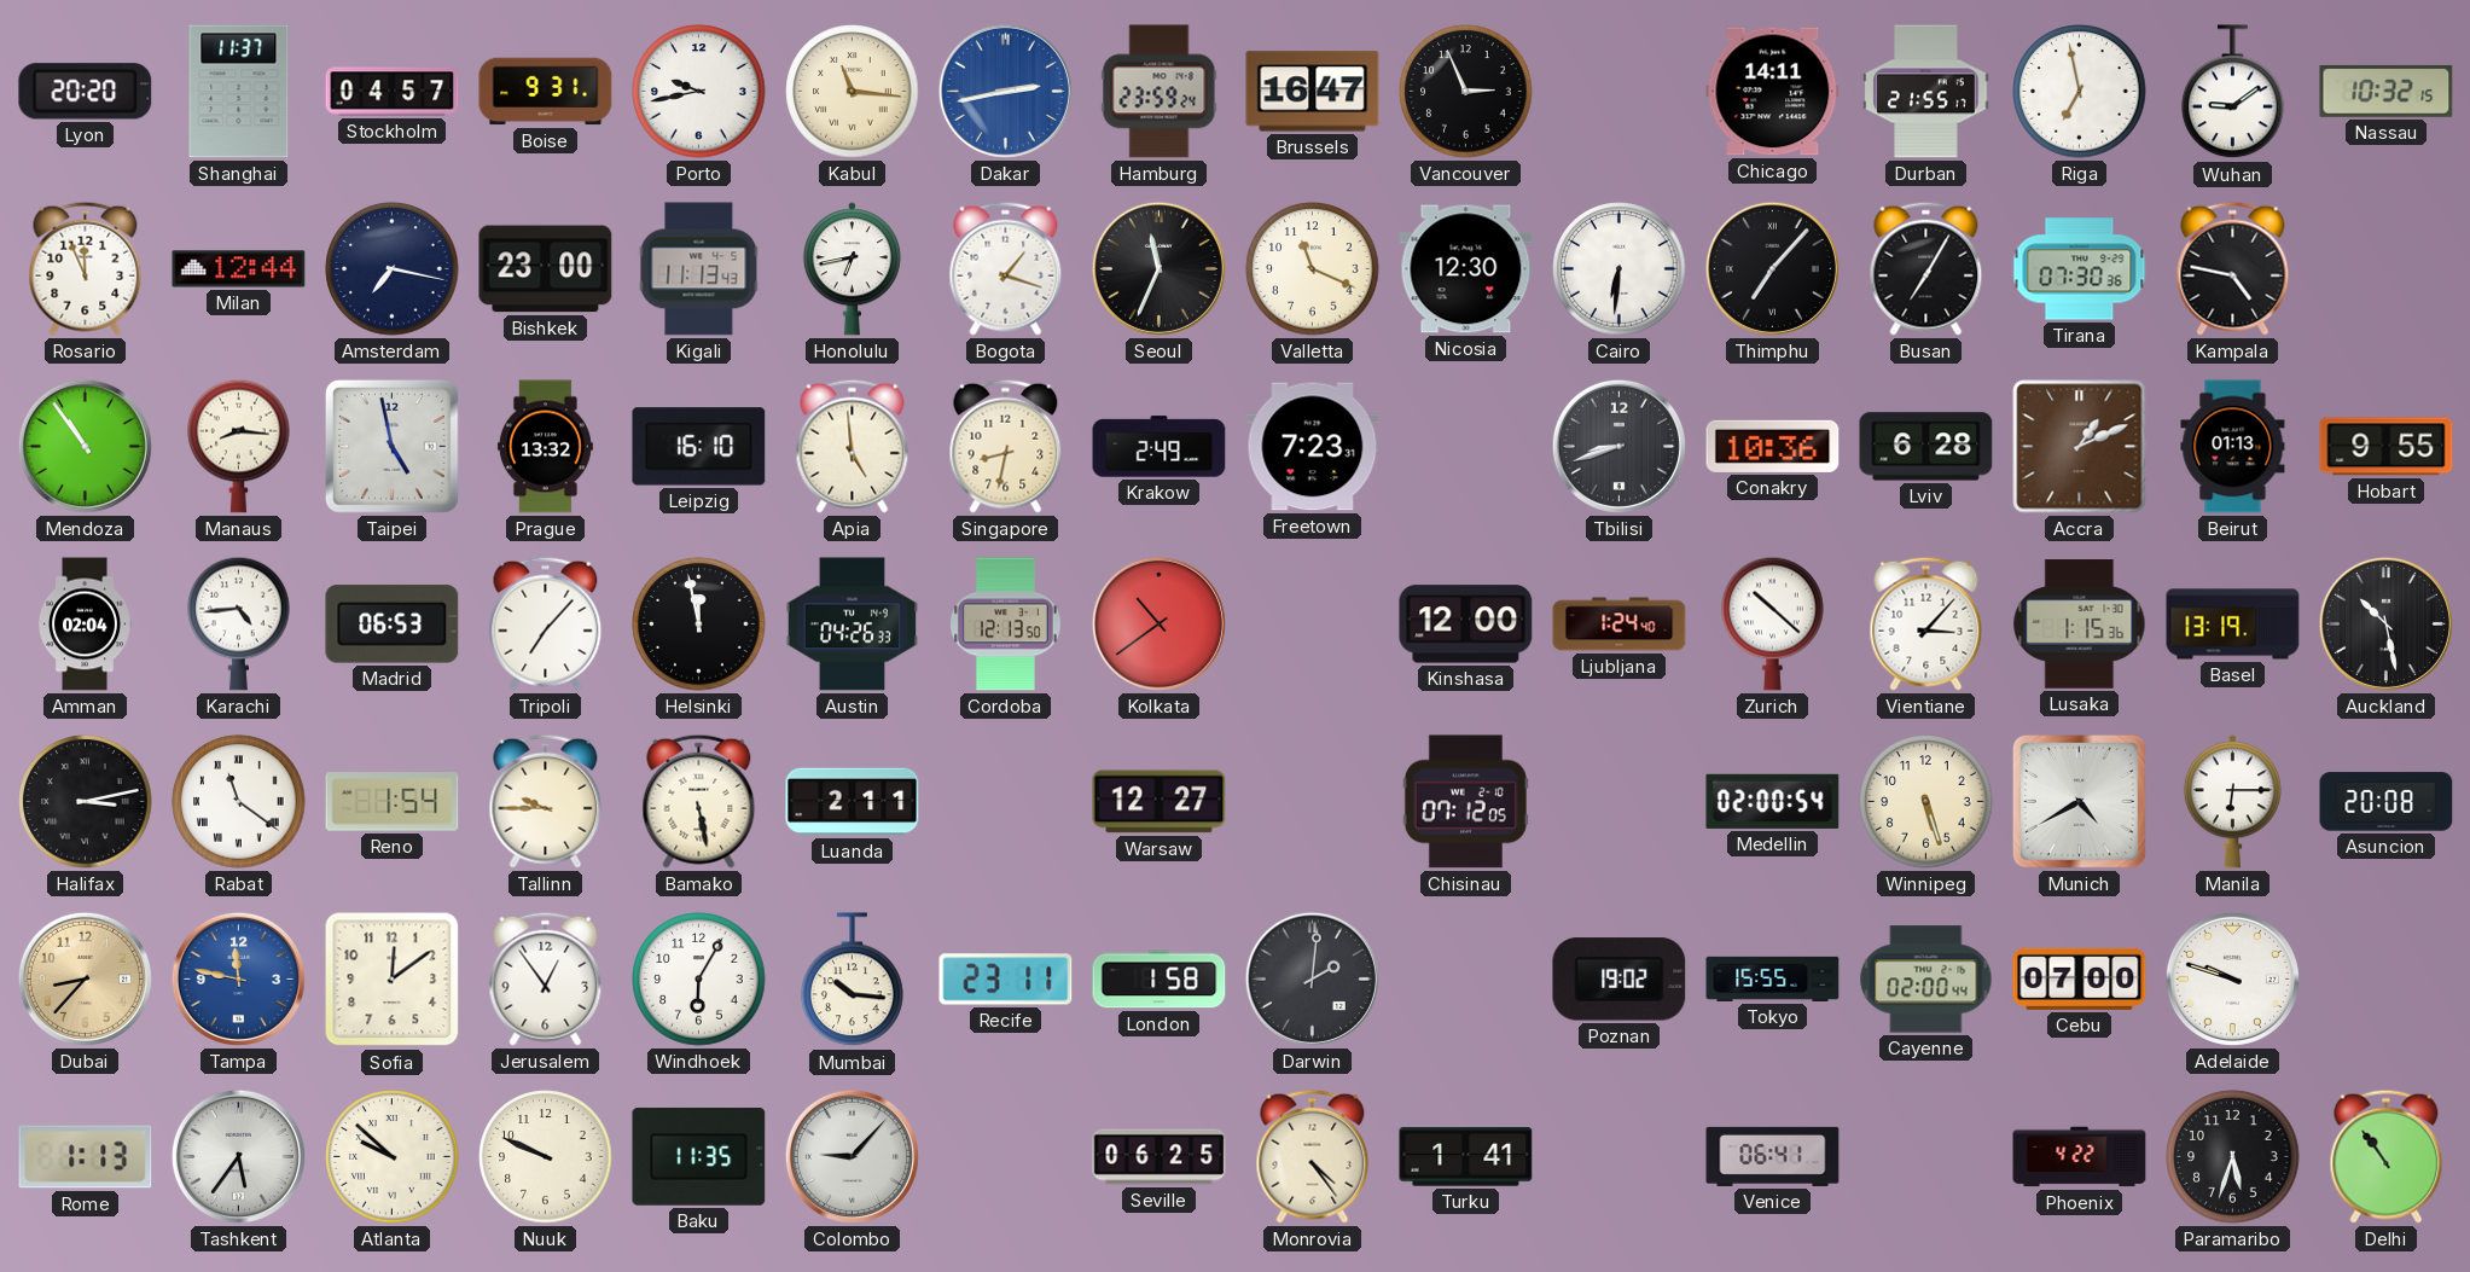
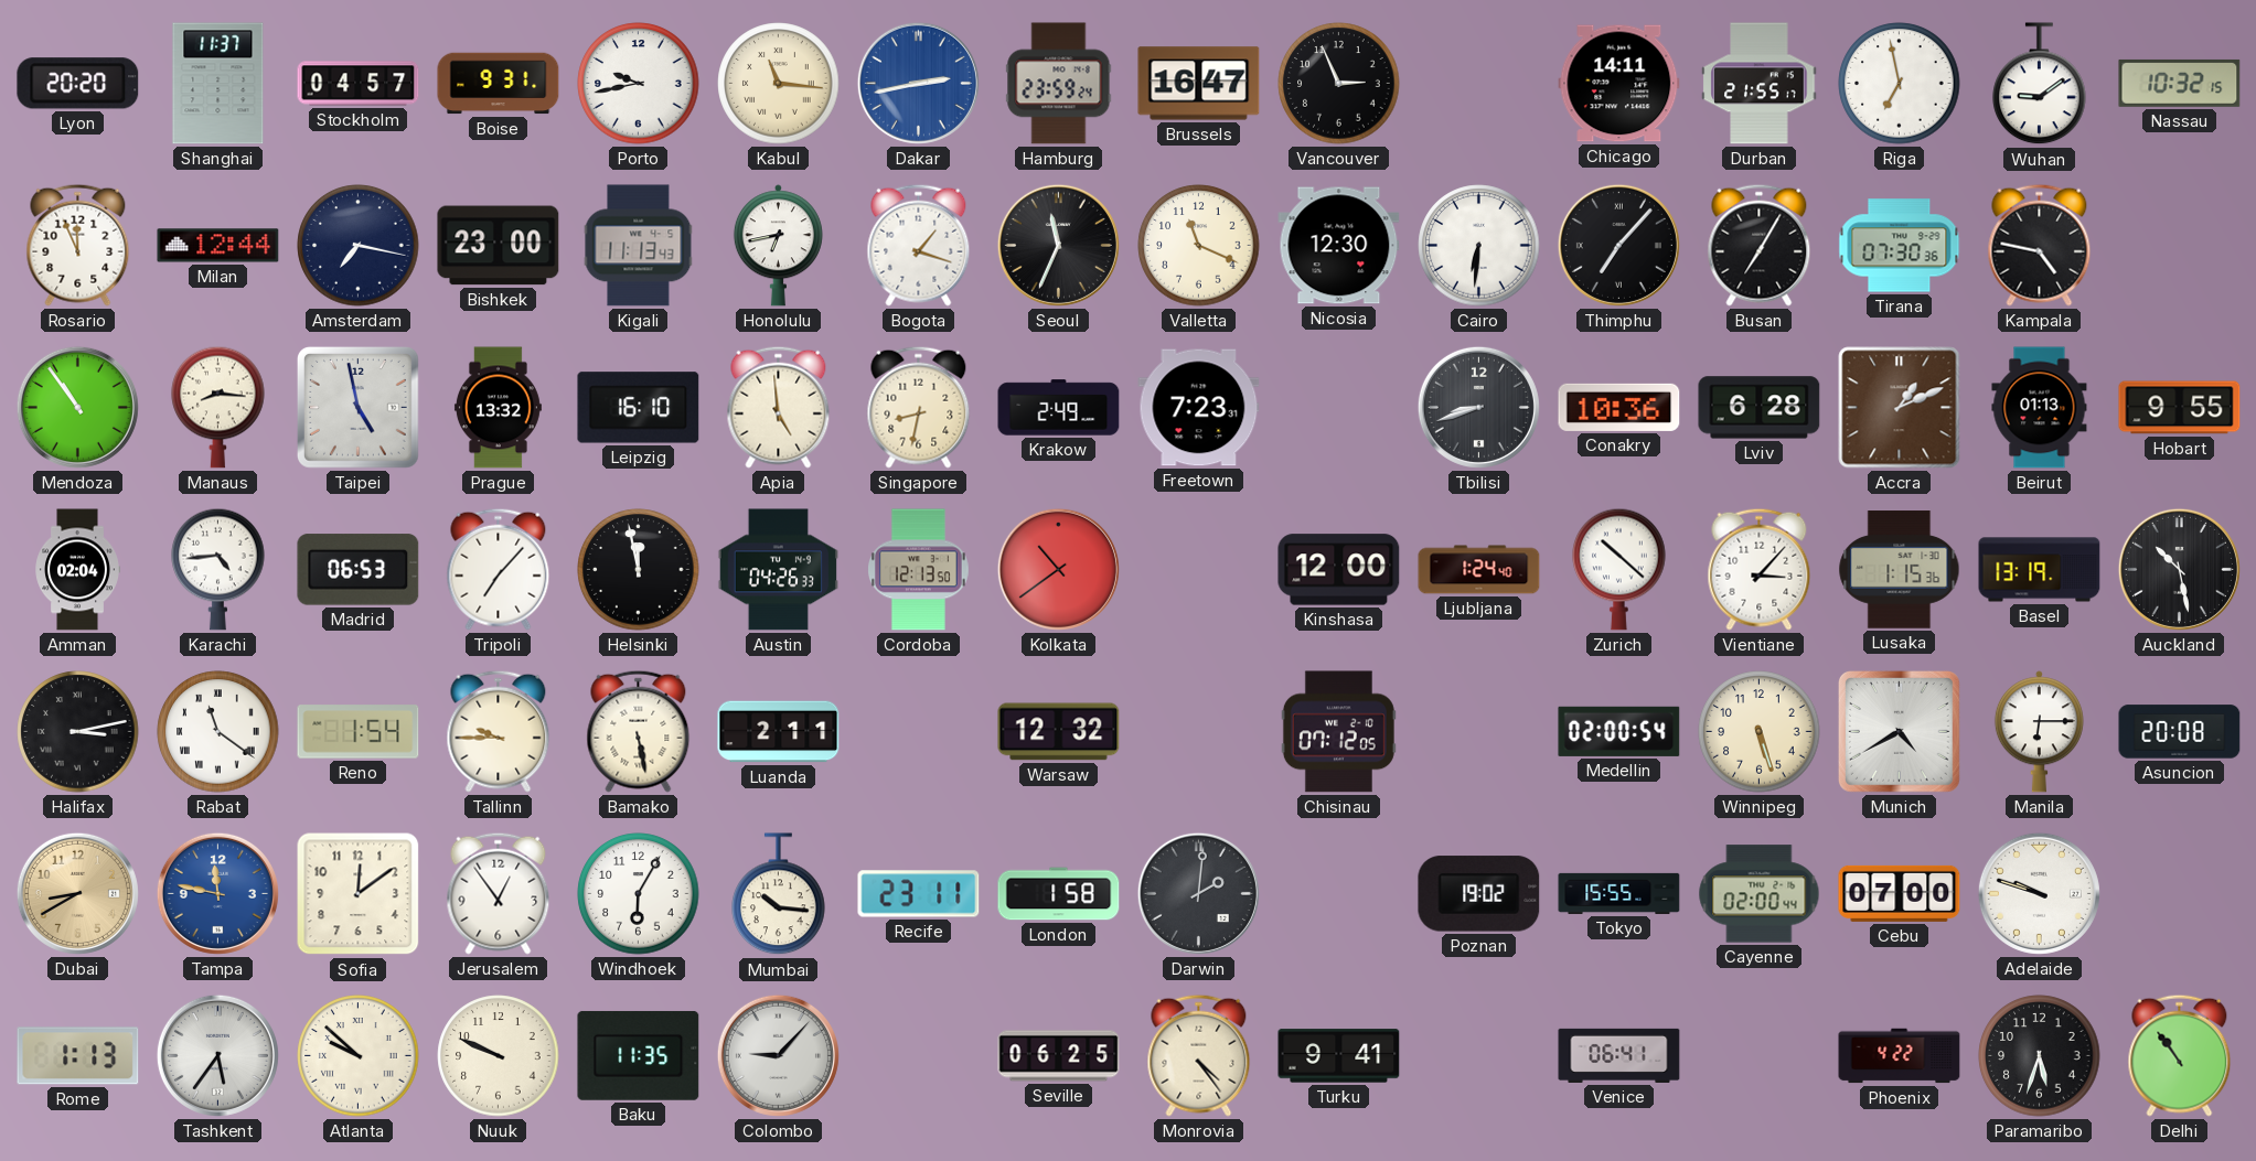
Warsaw: 12:27 -> 12:32 (1059, 732)
Dubai: 8:37 -> 8:40 (77, 893)
Turku: 1:41 -> 9:41 (1339, 1056)
